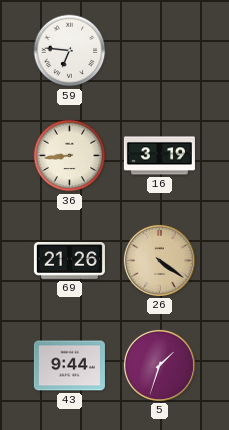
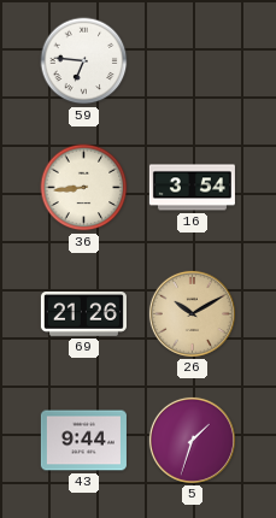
16: 3:19 -> 3:54 (192, 188)
26: 4:21 -> 10:10 (192, 313)
